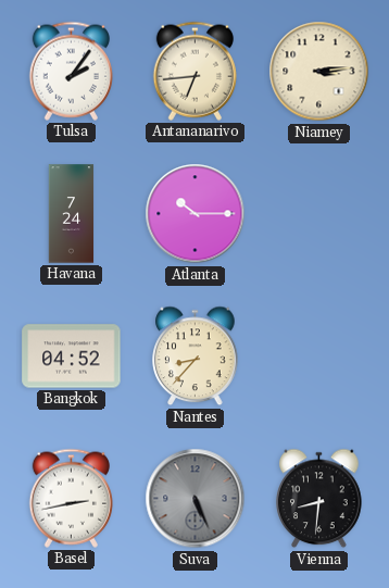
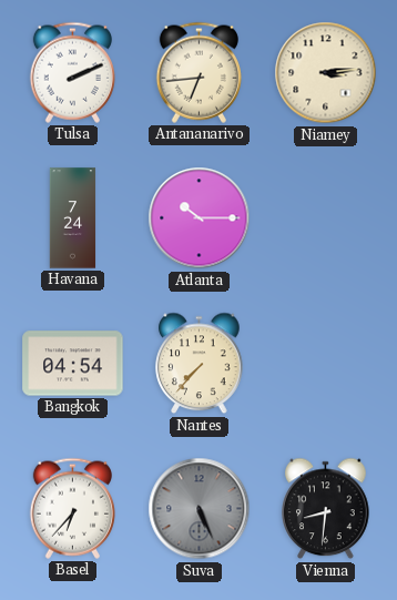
Tulsa: 2:06 -> 2:11 (72, 72)
Bangkok: 04:52 -> 04:54 (73, 364)
Nantes: 8:37 -> 7:37 (200, 364)
Basel: 2:43 -> 6:37 (72, 508)
